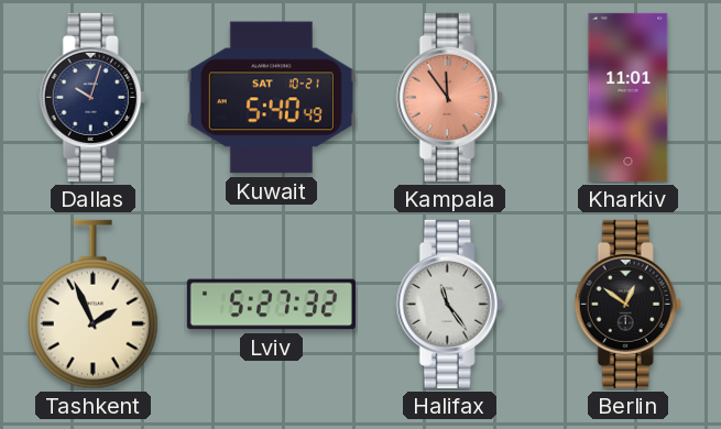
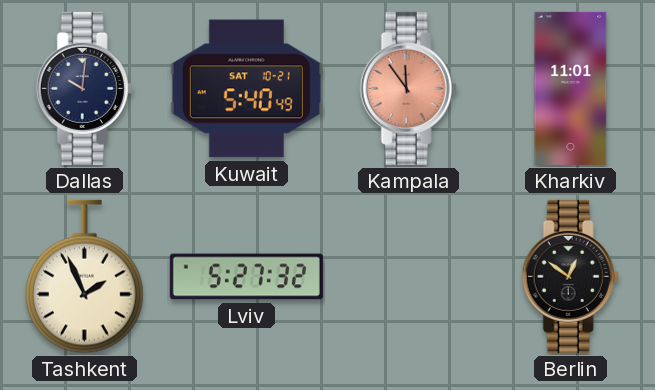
Dallas: 10:03 -> 10:01 (84, 88)
Halifax: 11:24 -> none (449, 304)
